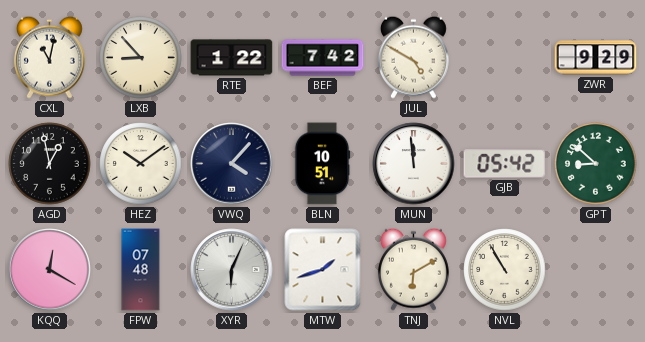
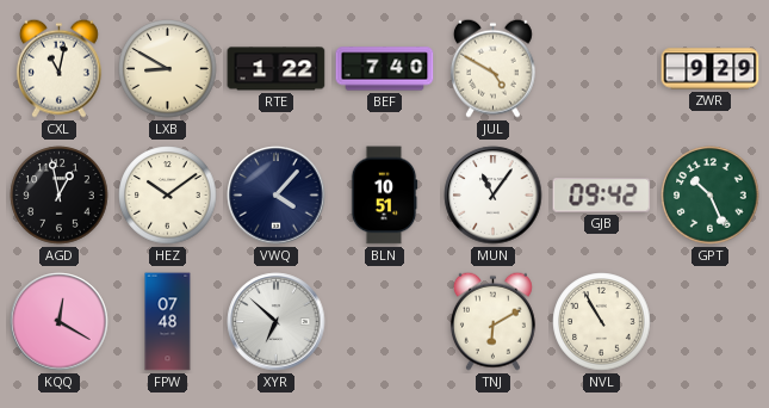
LXB: 8:53 -> 8:50 (168, 69)
BEF: 7:42 -> 7:40 (385, 69)
MUN: 11:59 -> 11:06 (494, 196)
GJB: 05:42 -> 09:42 (602, 196)
GPT: 8:52 -> 10:26 (711, 196)
XYR: 6:04 -> 6:52 (277, 322)
MTW: 1:42 -> none (323, 270)
